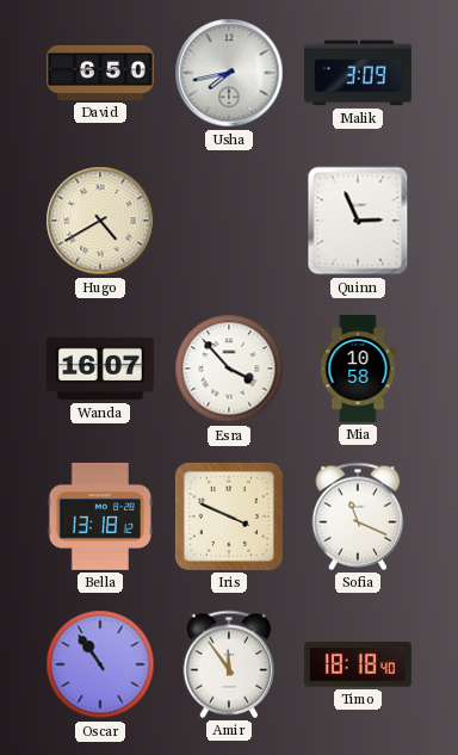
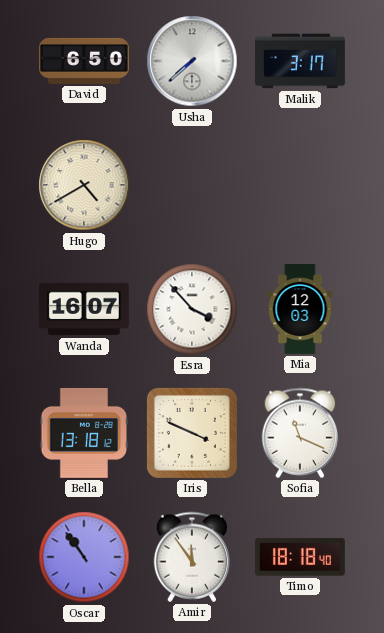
Usha: 7:43 -> 7:38 (192, 61)
Malik: 3:09 -> 3:17 (301, 61)
Quinn: 2:56 -> none (358, 221)
Mia: 10:58 -> 12:03 (300, 310)
